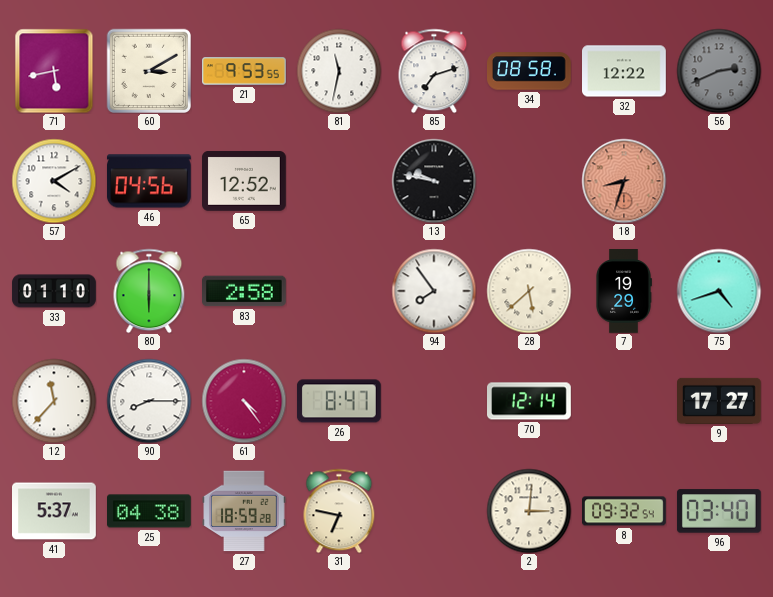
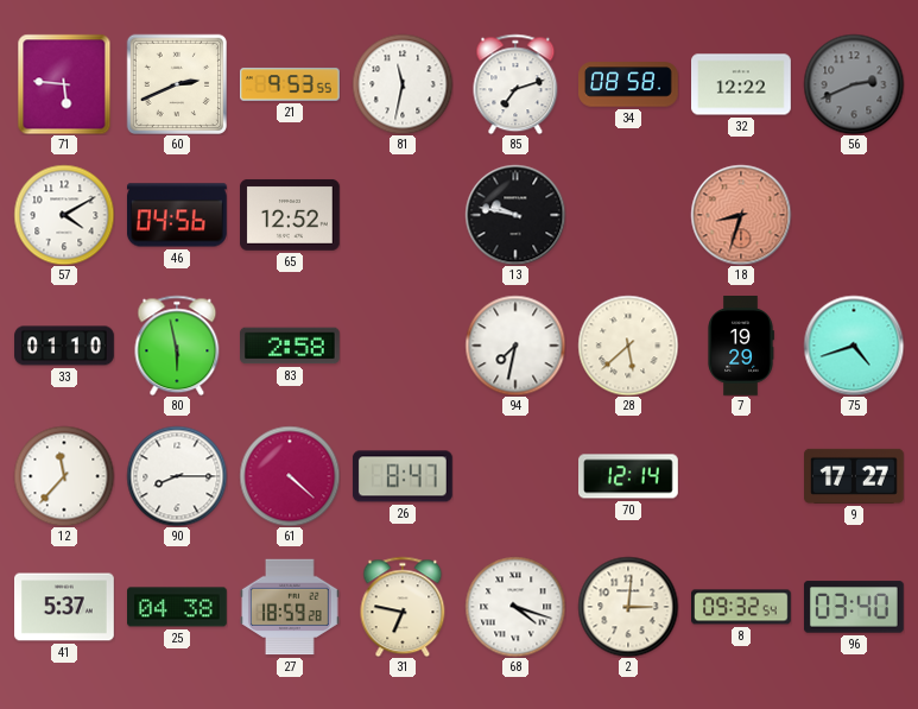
71: 5:43 -> 5:46 (64, 84)
60: 3:10 -> 2:41 (177, 84)
80: 6:00 -> 5:58 (177, 346)
94: 7:54 -> 7:32 (515, 346)
61: 4:24 -> 4:22 (290, 476)
68: none -> 4:18 (515, 607)
